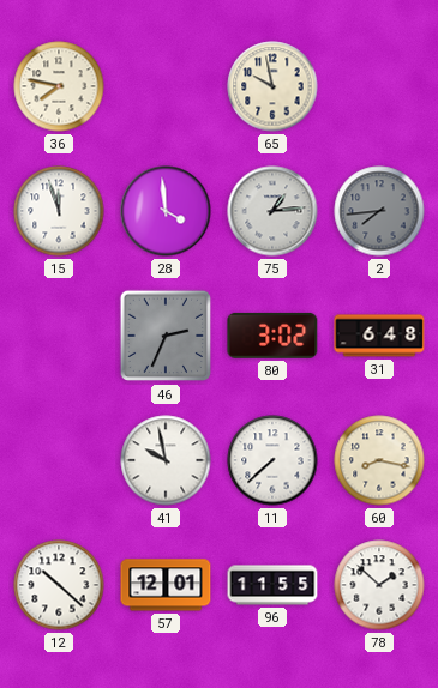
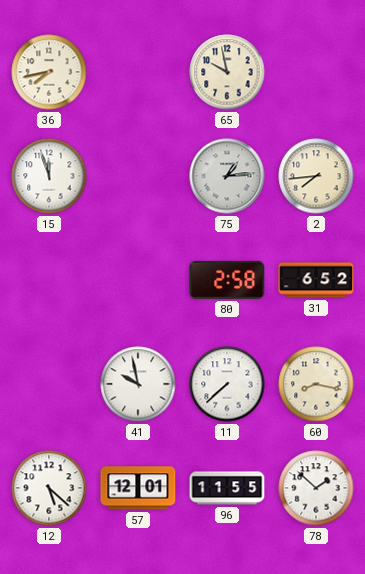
36: 7:47 -> 7:43 (49, 72)
28: 3:59 -> none (166, 211)
2 dial: grey -> cream (316, 176)
46: 2:34 -> none (166, 336)
80: 3:02 -> 2:58 (227, 280)
31: 6:48 -> 6:52 (316, 280)
12: 10:22 -> 5:22 (49, 488)
